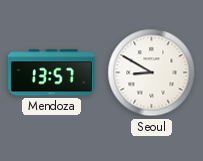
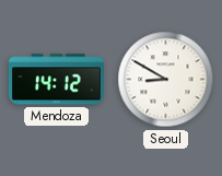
Mendoza: 13:57 -> 14:12 (56, 80)
